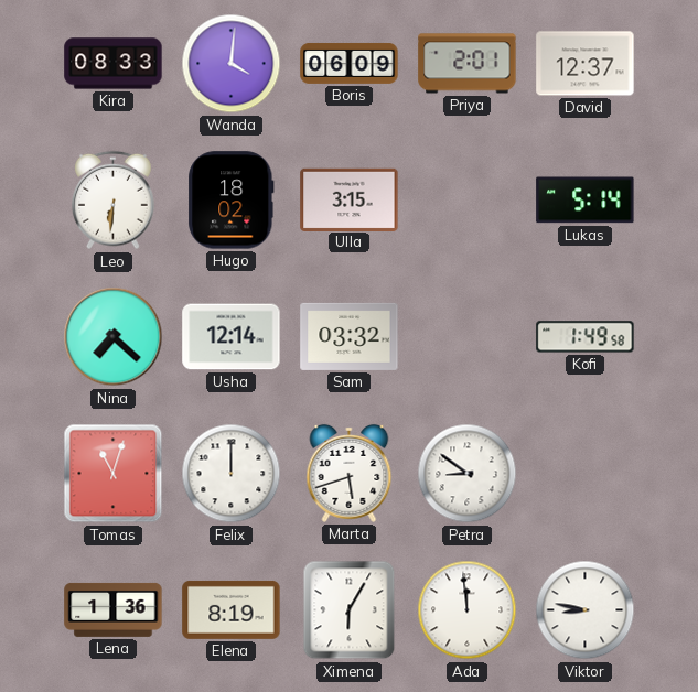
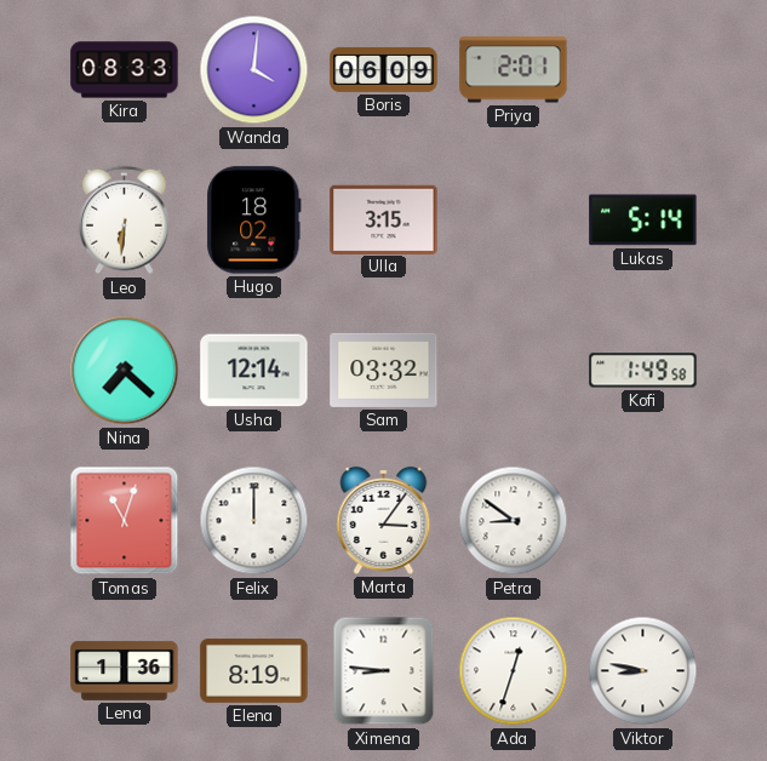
David: 12:37 -> none (586, 64)
Marta: 5:42 -> 3:06 (384, 520)
Ximena: 6:05 -> 8:46 (384, 671)
Ada: 11:59 -> 12:33 (514, 671)
